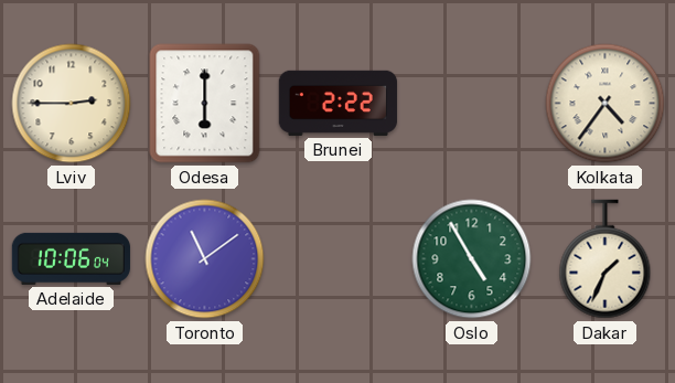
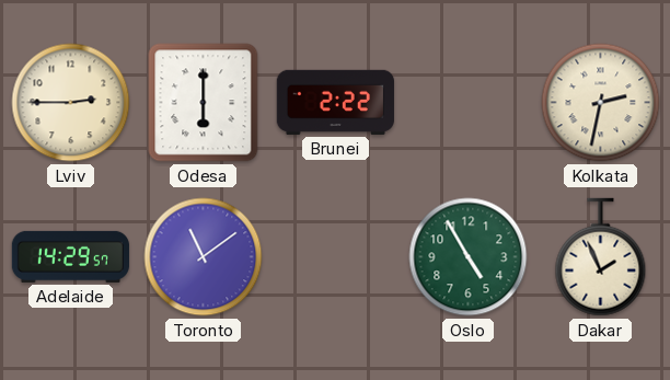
Kolkata: 4:36 -> 2:32 (601, 103)
Adelaide: 10:06 -> 14:29 (70, 256)
Dakar: 1:34 -> 1:56 (601, 257)
